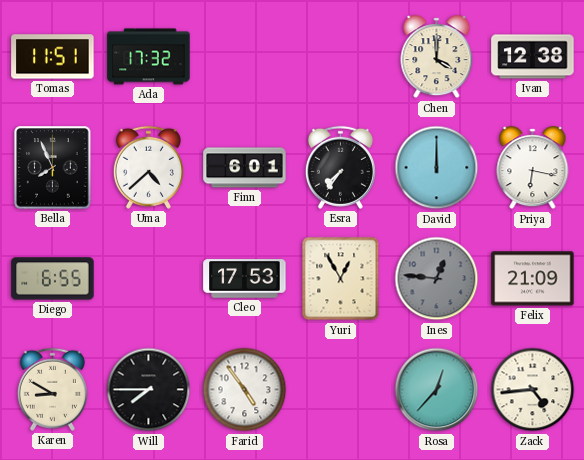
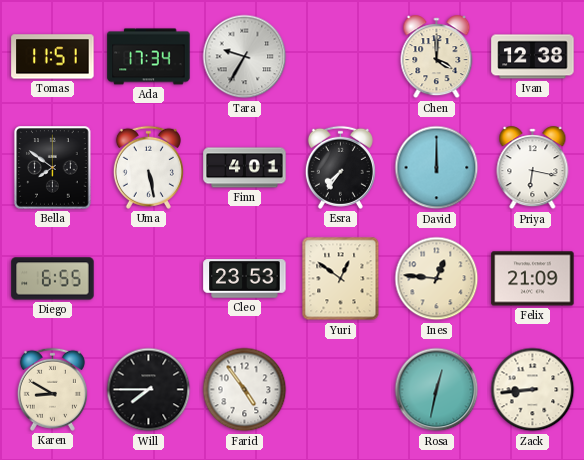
Ada: 17:32 -> 17:34 (149, 57)
Tara: none -> 9:35 (245, 57)
Bella: 7:56 -> 7:51 (53, 168)
Uma: 4:38 -> 5:28 (148, 167)
Finn: 6:01 -> 4:01 (245, 168)
Cleo: 17:53 -> 23:53 (245, 279)
Yuri: 12:55 -> 12:51 (341, 279)
Ines dial: grey -> cream (437, 279)
Rosa: 12:37 -> 12:32 (437, 390)
Zack: 4:44 -> 8:44 (533, 390)
